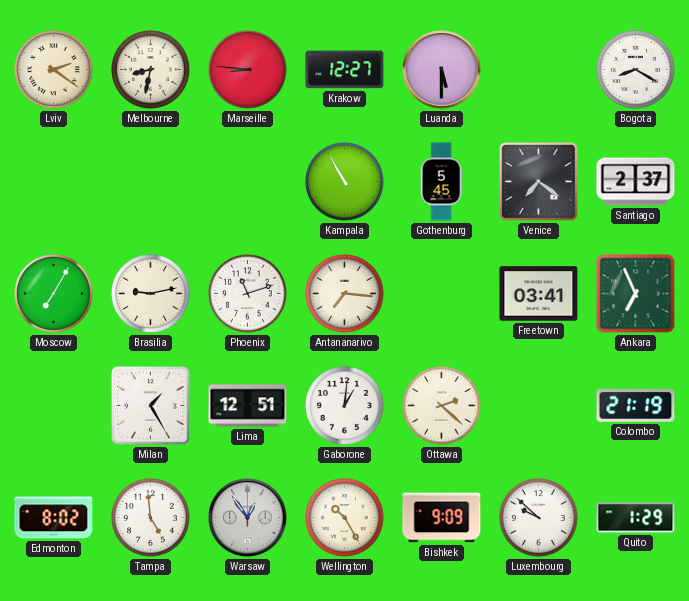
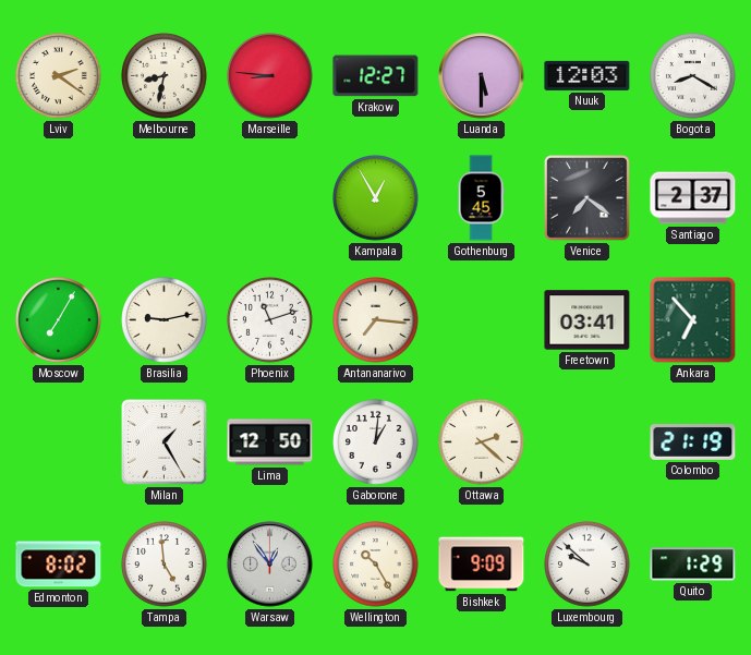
Nuuk: none -> 12:03 (588, 75)
Kampala: 10:55 -> 12:55 (376, 198)
Ankara: 6:56 -> 6:53 (693, 320)
Lima: 12:51 -> 12:50 (270, 442)
